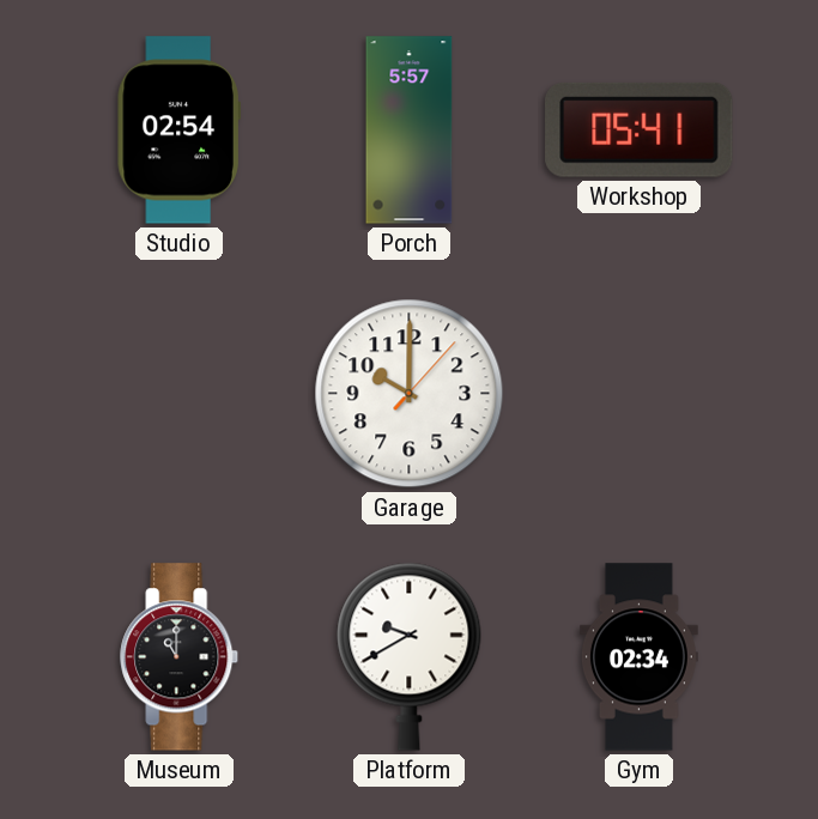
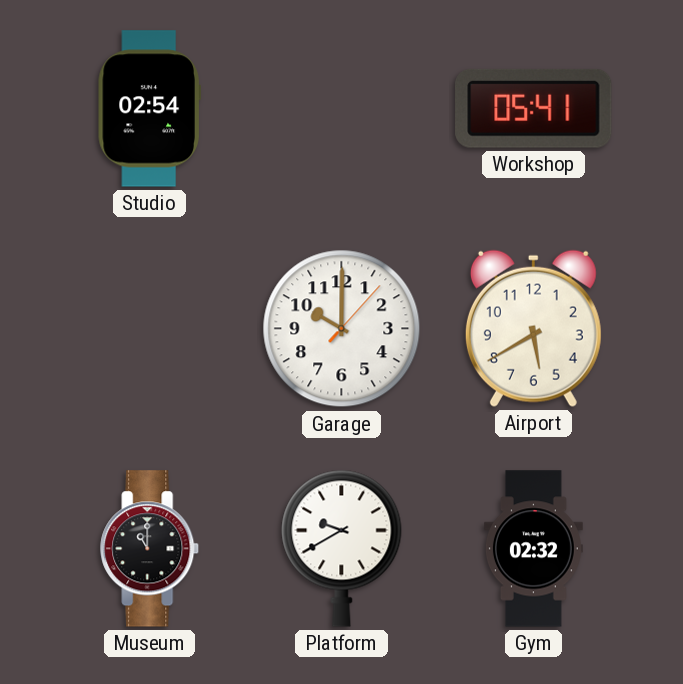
Porch: 5:57 -> none (410, 131)
Airport: none -> 5:40 (533, 328)
Gym: 02:34 -> 02:32 (533, 549)
